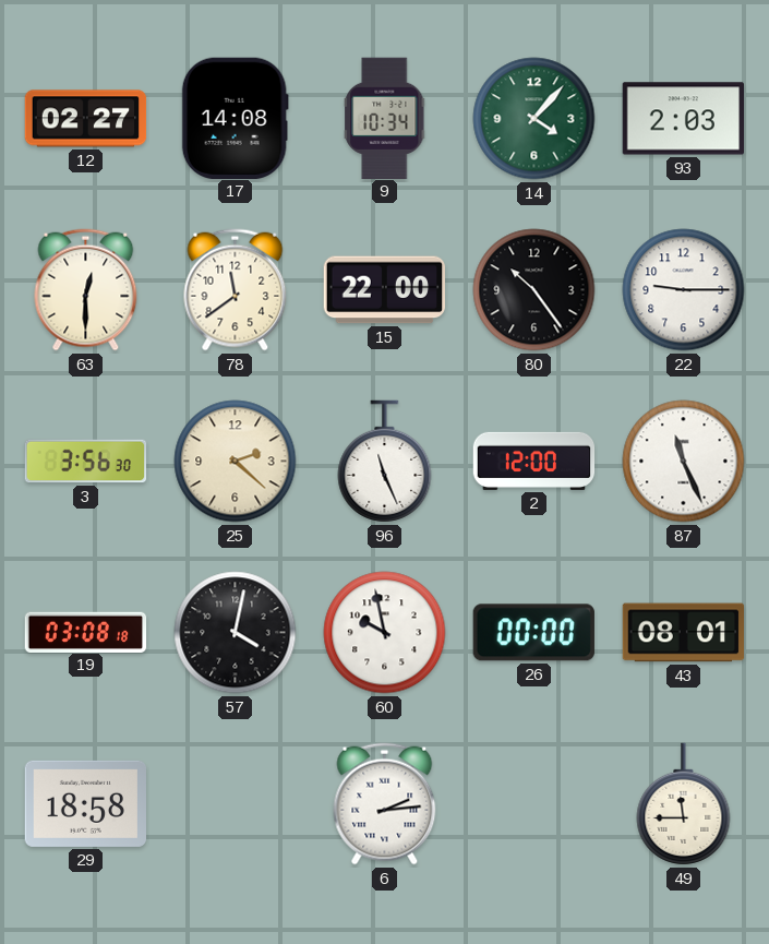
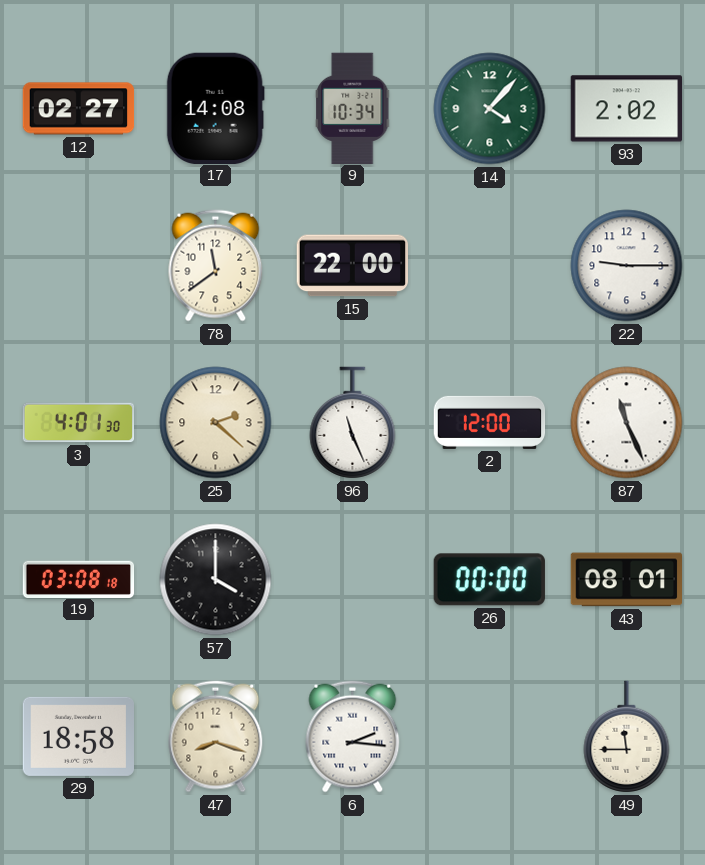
93: 2:03 -> 2:02 (626, 109)
63: 12:30 -> none (86, 290)
80: 10:24 -> none (534, 290)
3: 3:56 -> 4:01 (79, 423)
57: 4:02 -> 4:00 (216, 580)
60: 9:58 -> none (385, 633)
47: none -> 8:18 (216, 737)
6: 2:14 -> 2:16 (353, 737)
